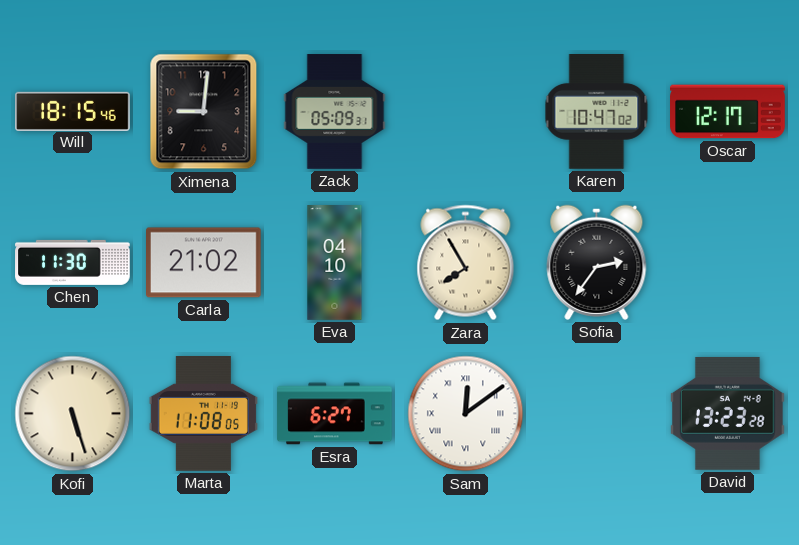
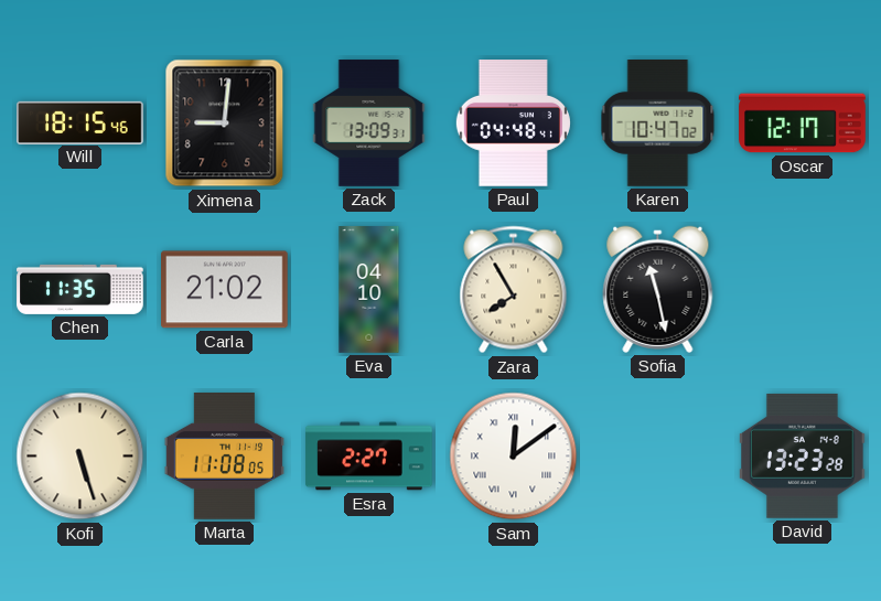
Zack: 05:09 -> 13:09 (369, 124)
Paul: none -> 04:48 (513, 124)
Chen: 11:30 -> 11:35 (80, 289)
Sofia: 2:36 -> 11:28 (658, 289)
Esra: 6:27 -> 2:27 (369, 457)
